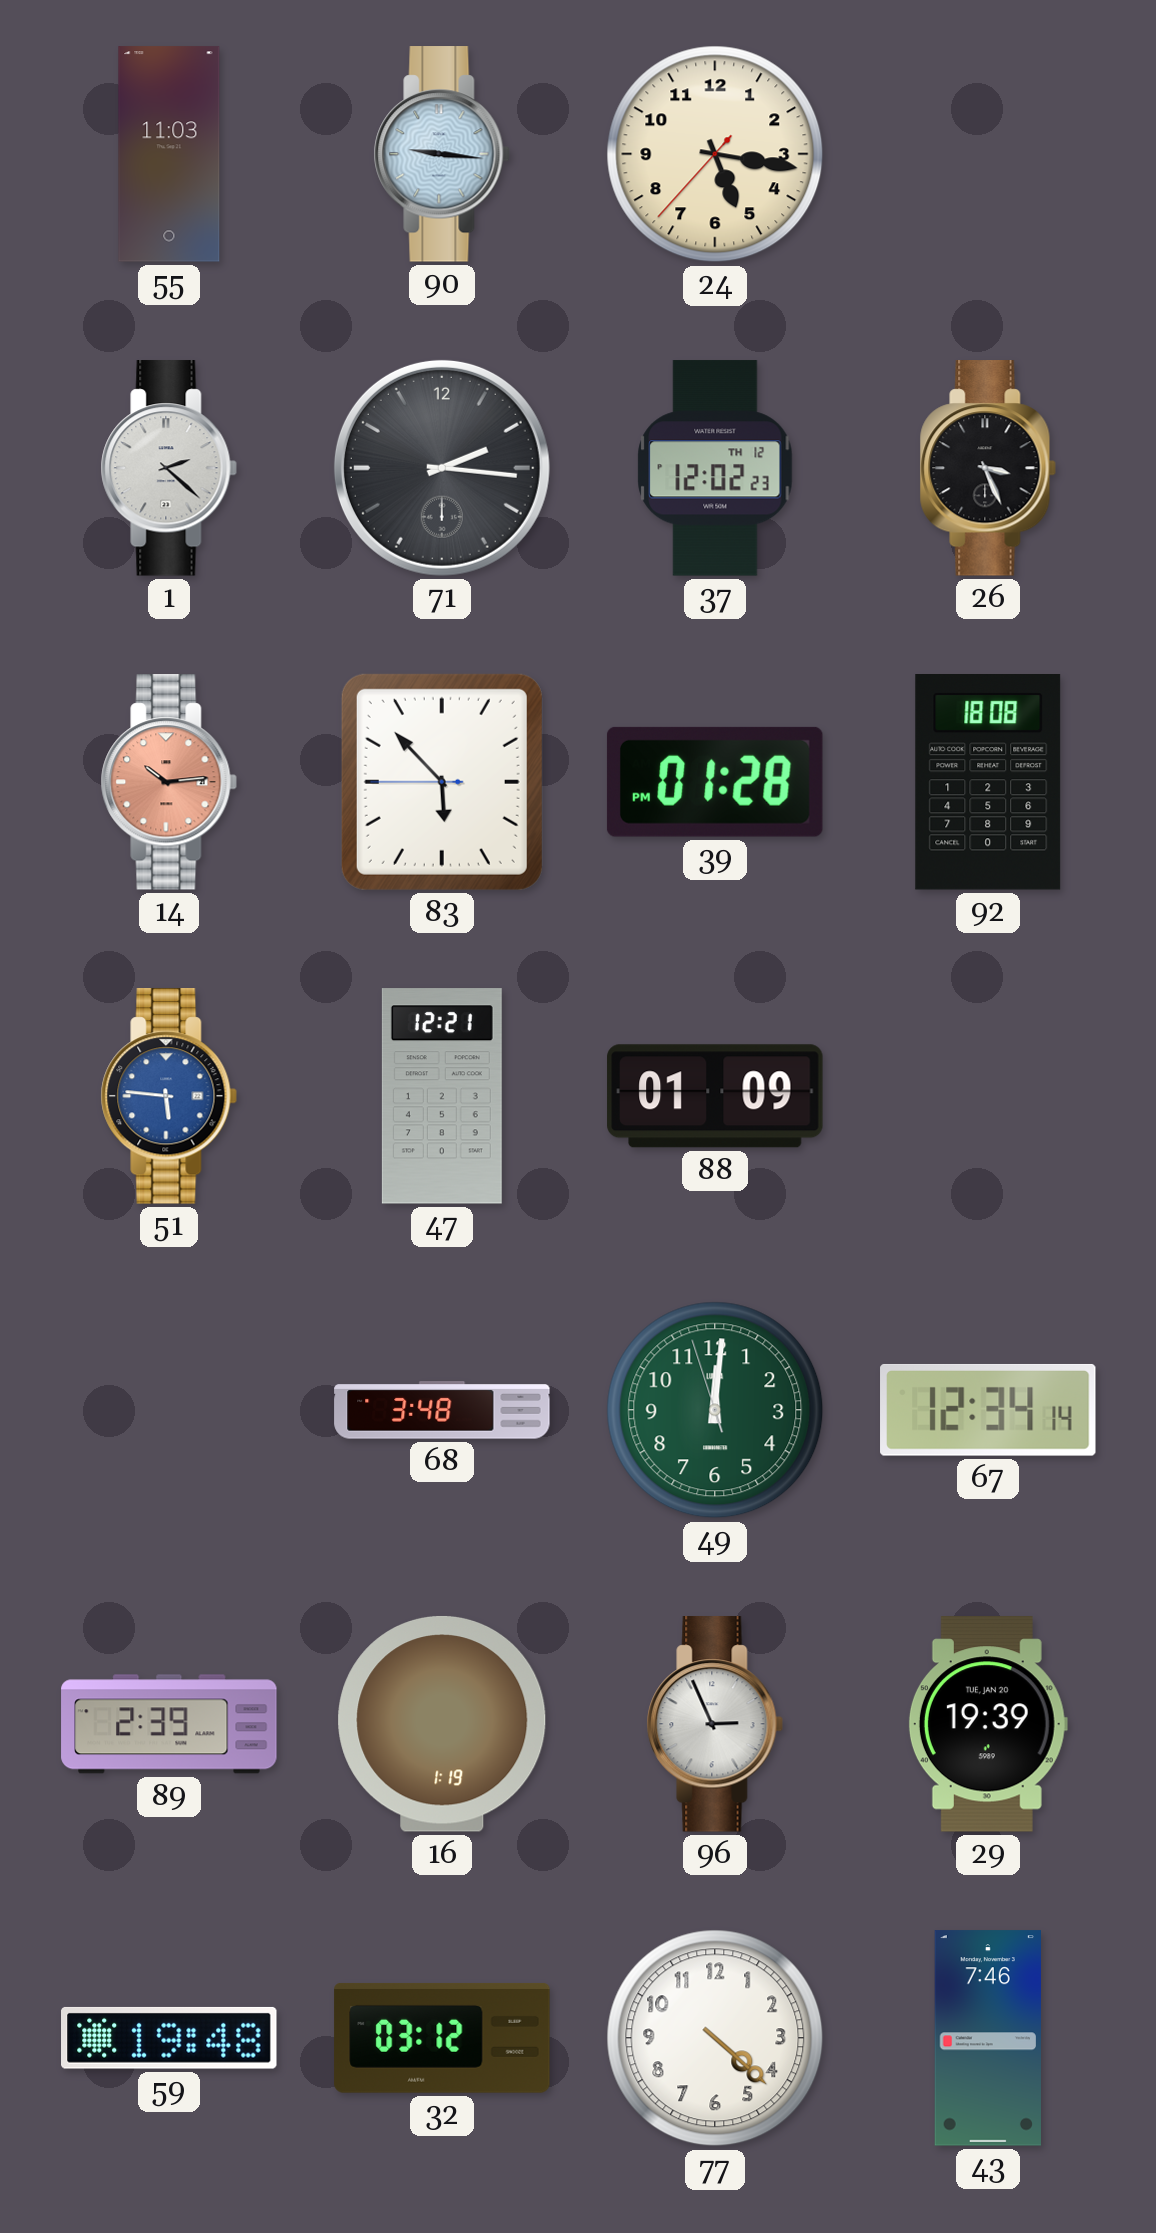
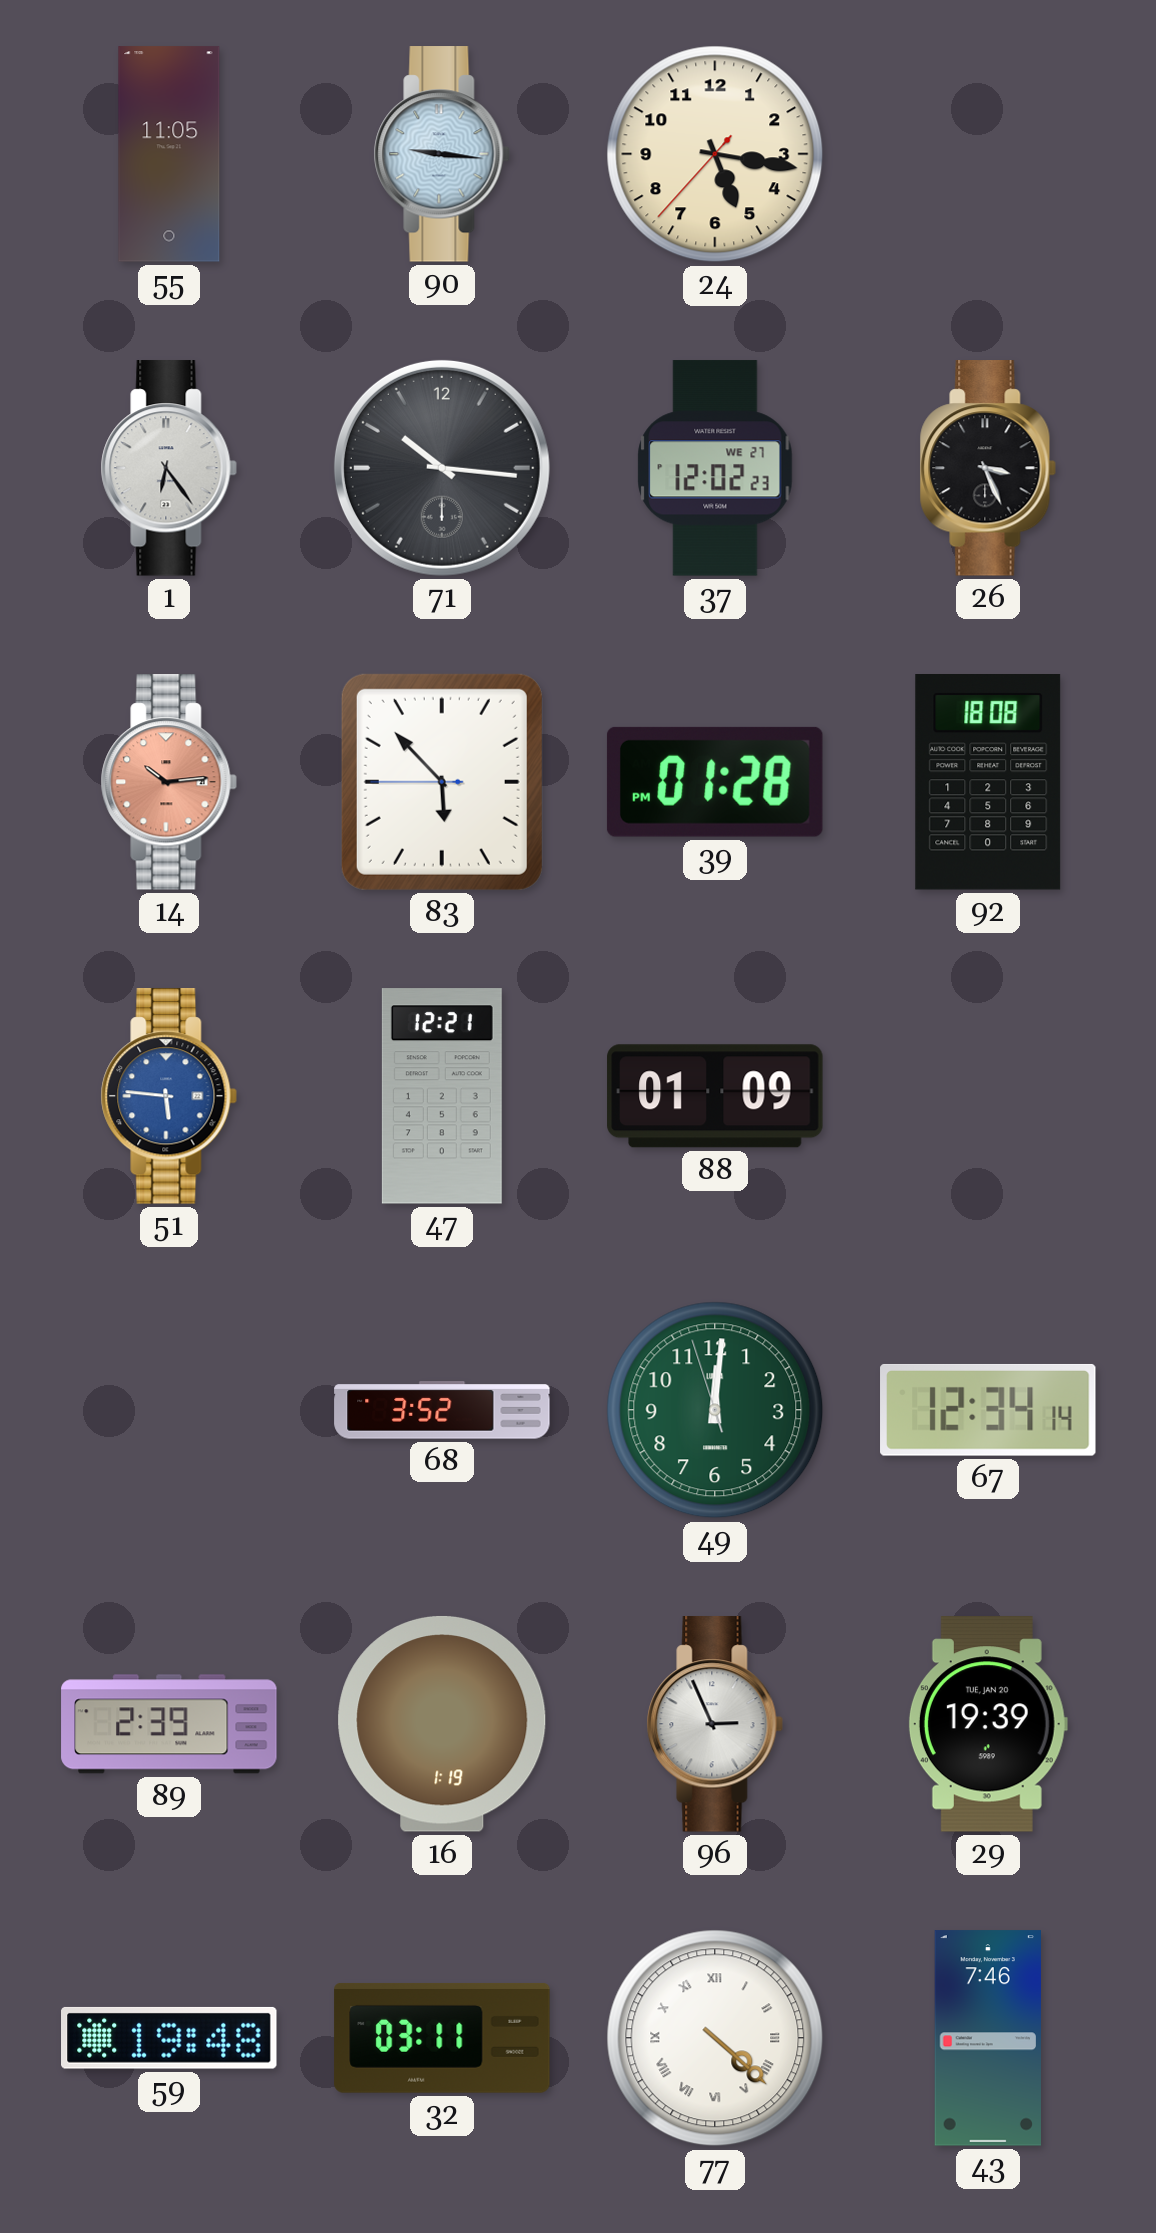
55: 11:03 -> 11:05 (169, 154)
1: 2:22 -> 6:24 (169, 468)
71: 2:16 -> 10:16 (442, 468)
37 date: TH 12 -> WE 27 (715, 468)
68: 3:48 -> 3:52 (442, 1410)
32: 03:12 -> 03:11 (442, 2038)
77 numerals: Arabic -> Roman (715, 2038)
